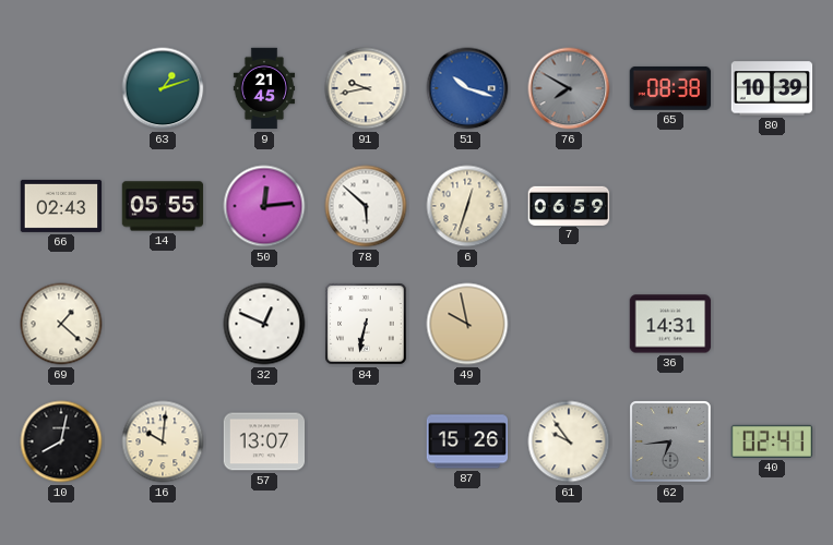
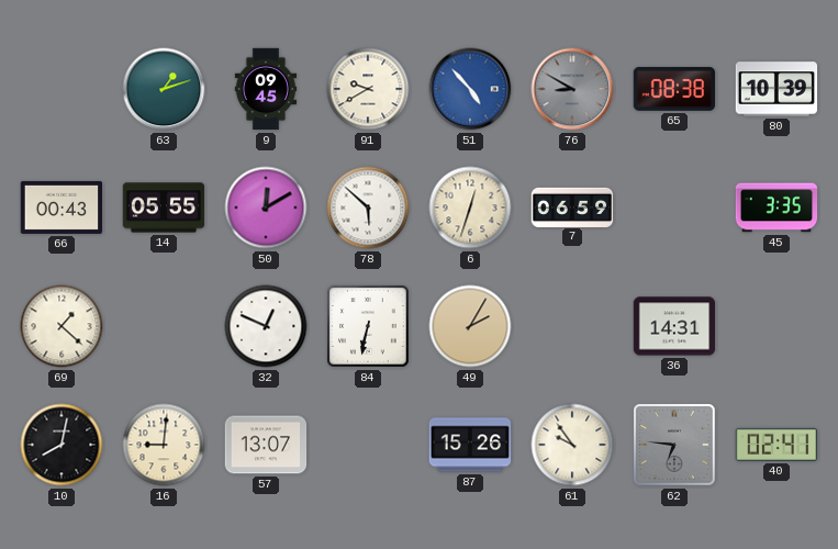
9: 21:45 -> 09:45 (266, 89)
91: 9:43 -> 9:40 (368, 89)
51: 10:18 -> 4:53 (470, 89)
76: 7:50 -> 8:50 (572, 89)
66: 02:43 -> 00:43 (62, 208)
50: 12:14 -> 12:10 (266, 208)
45: none -> 3:35 (776, 208)
49: 9:58 -> 2:05 (470, 326)
16: 10:01 -> 9:01 (164, 445)
62: 6:44 -> 6:46 (674, 445)
